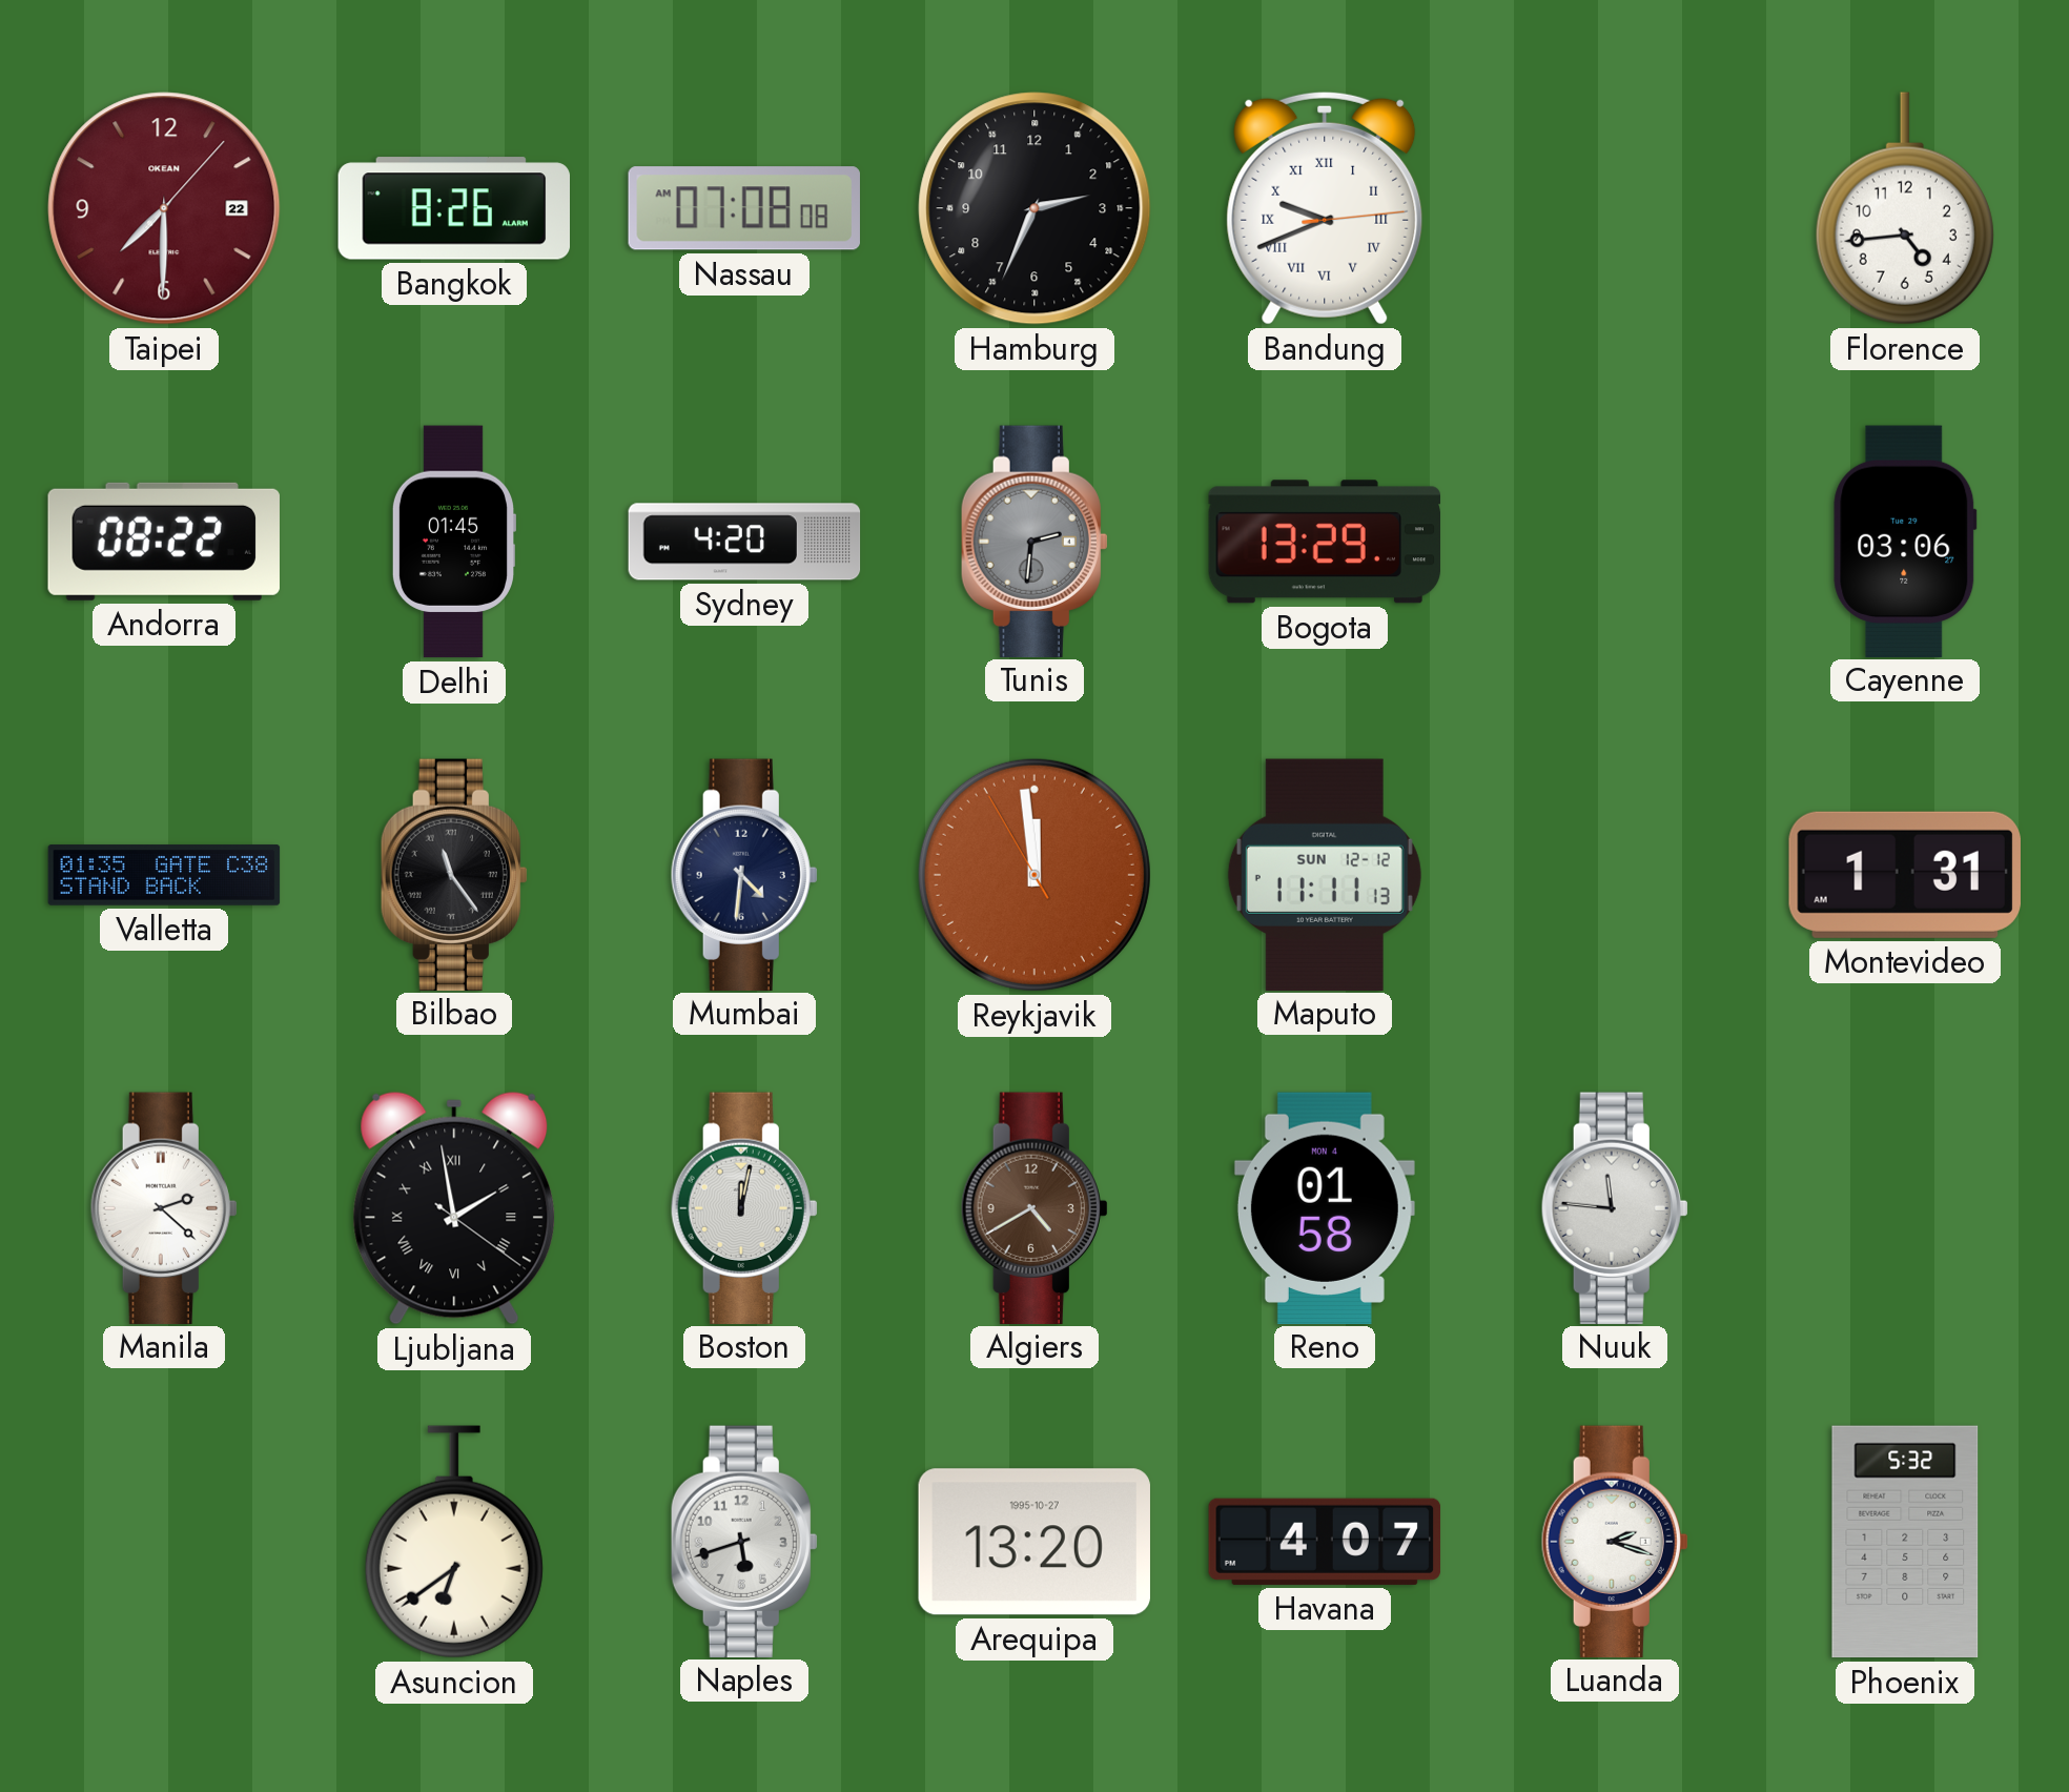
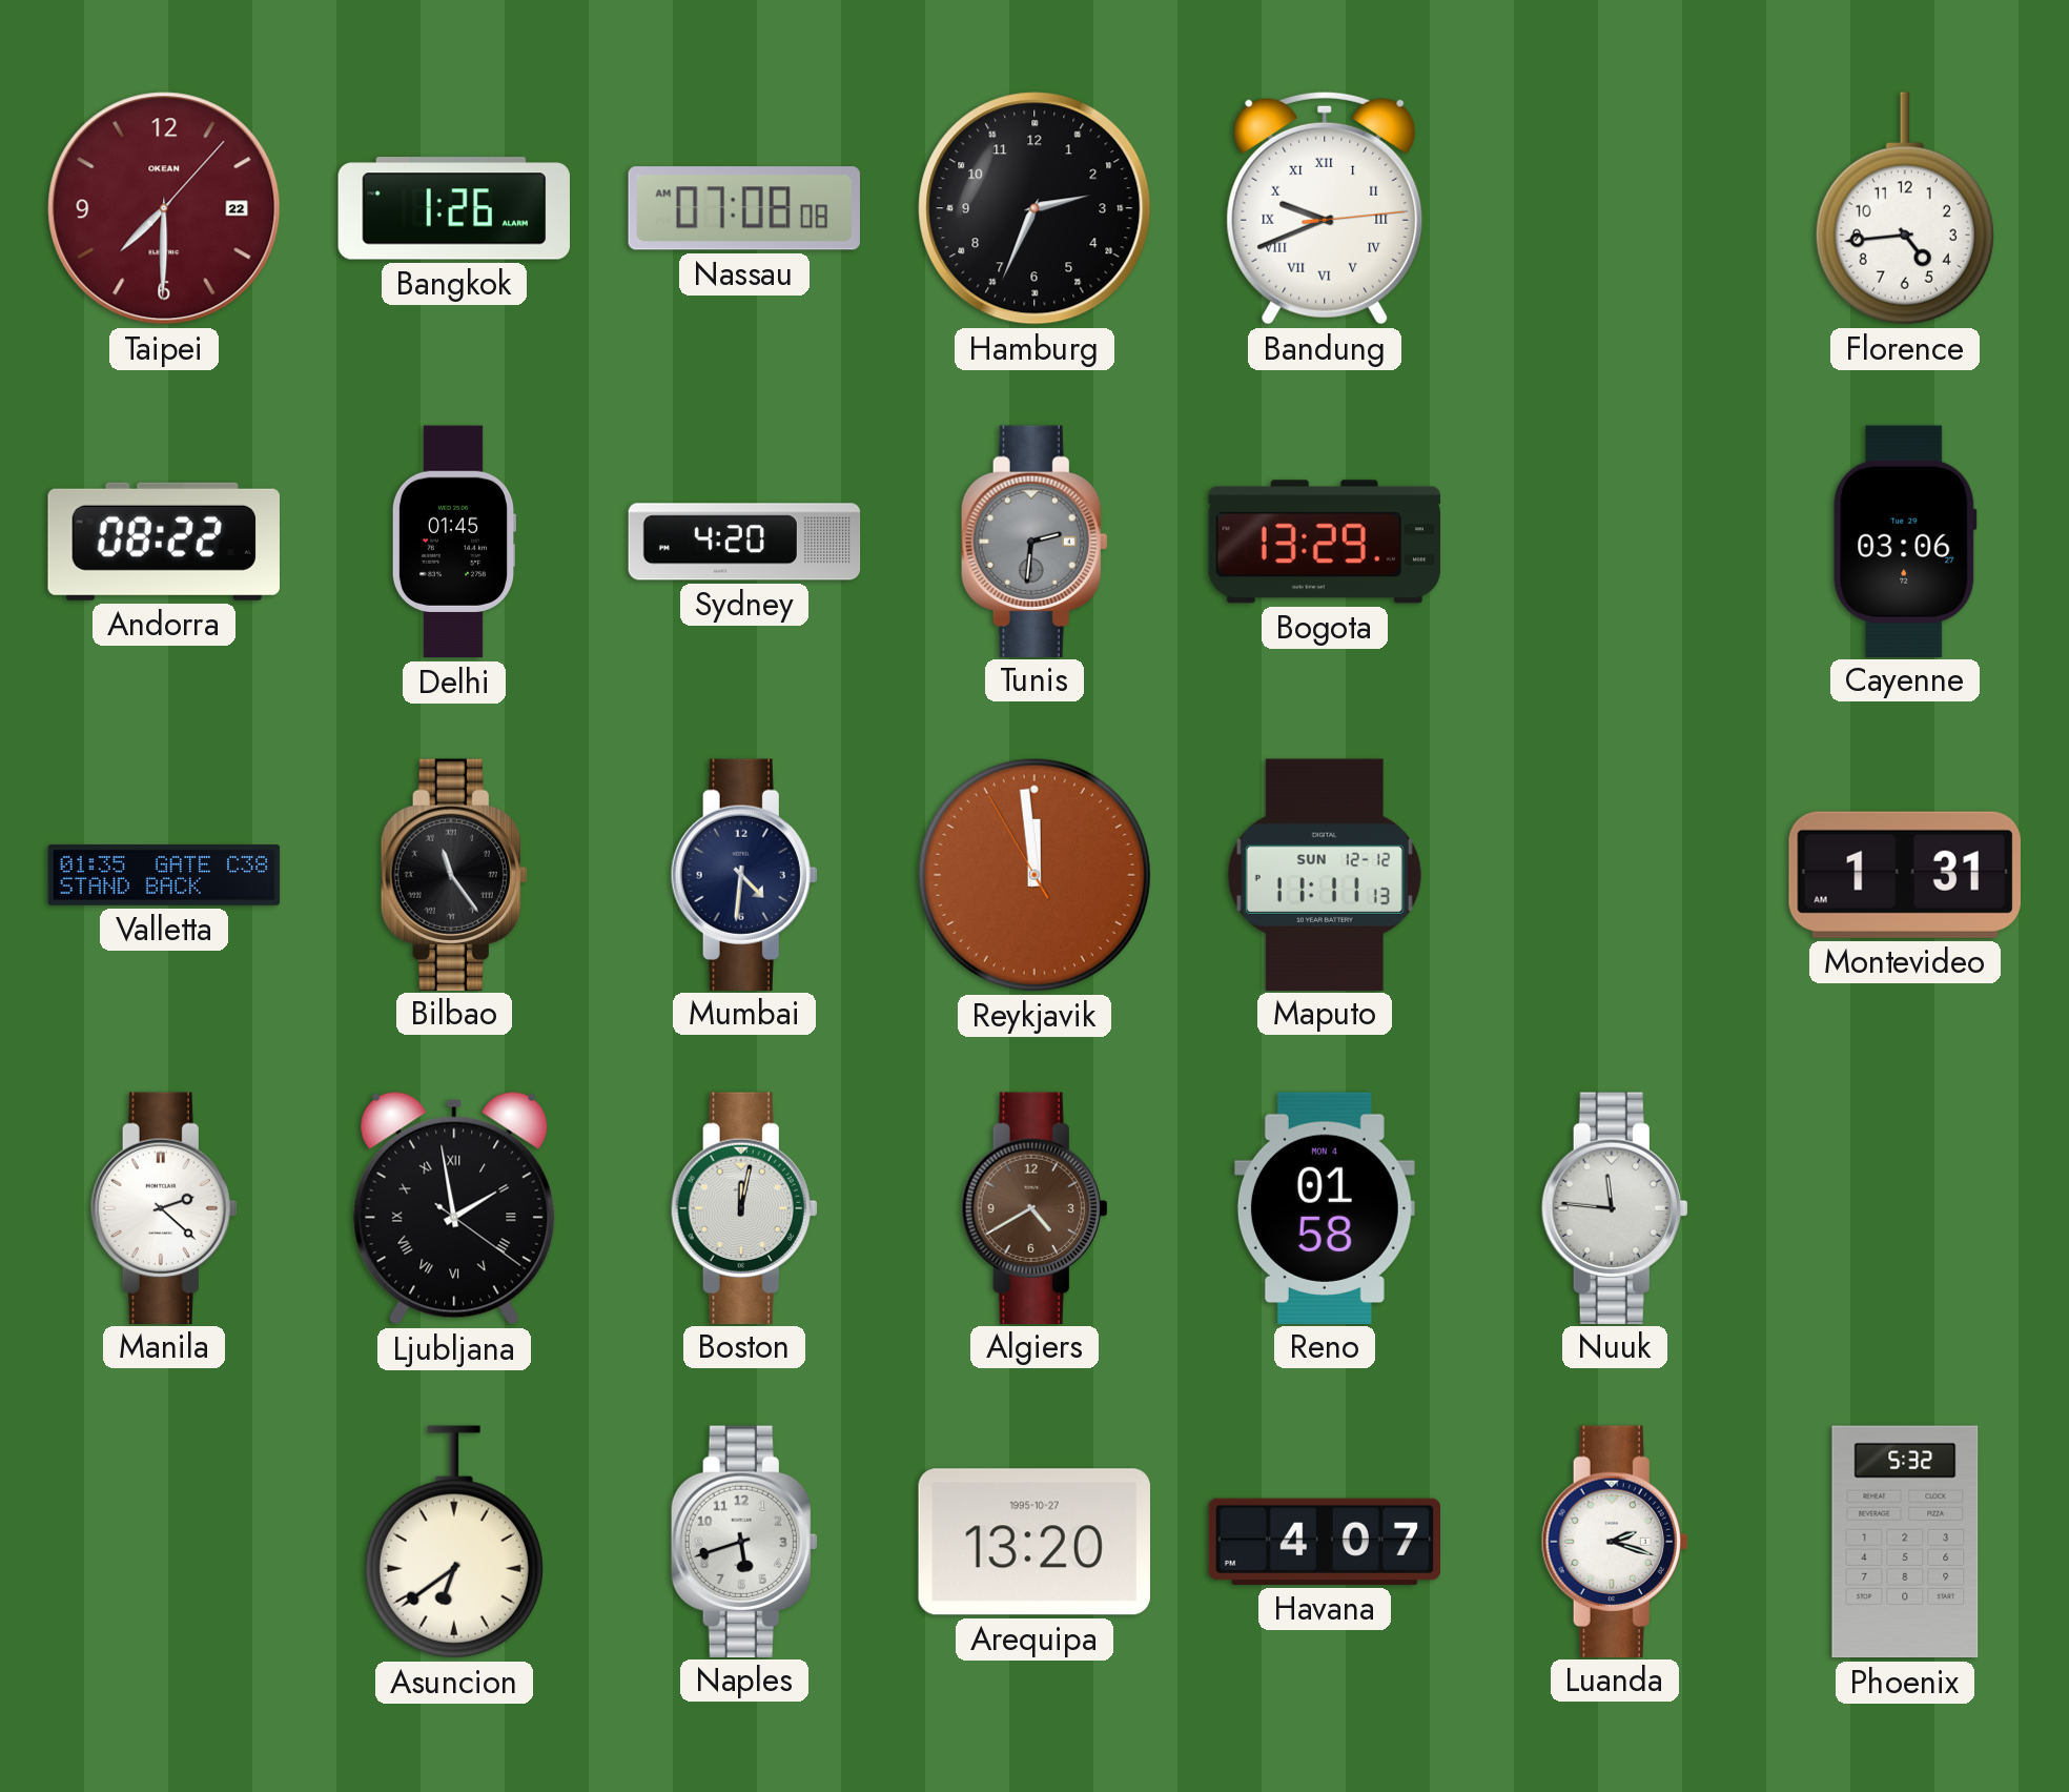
Bangkok: 8:26 -> 1:26 (453, 208)
